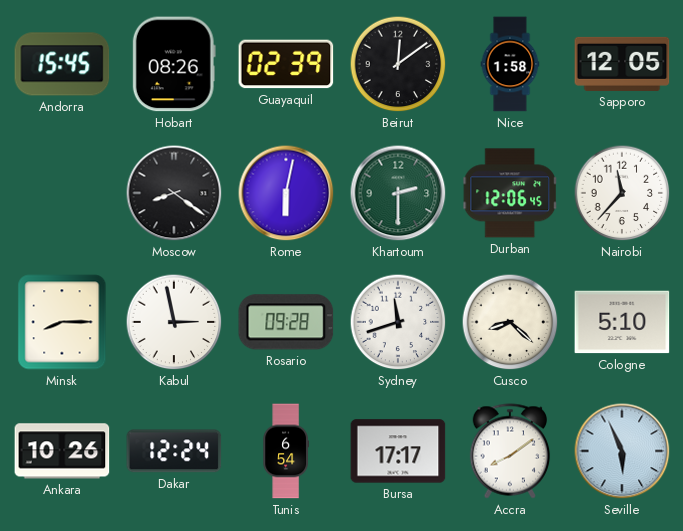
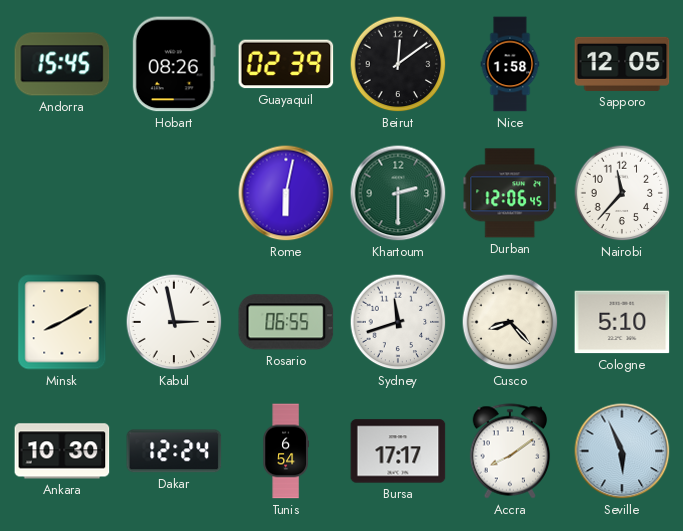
Moscow: 8:21 -> none (174, 193)
Minsk: 8:15 -> 8:10 (62, 322)
Rosario: 09:28 -> 06:55 (286, 322)
Cusco: 8:22 -> 8:23 (510, 322)
Ankara: 10:26 -> 10:30 (62, 451)
